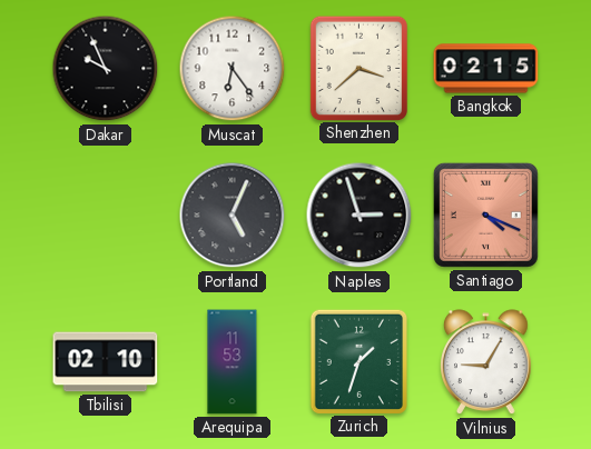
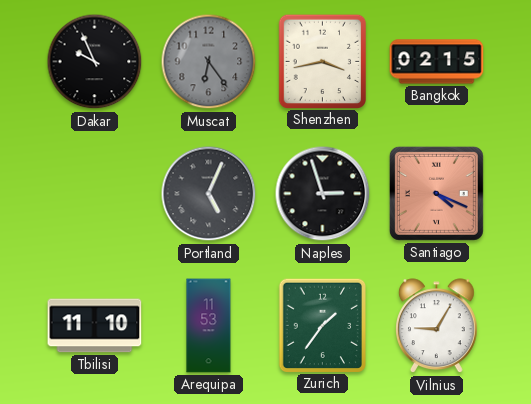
Muscat dial: white -> grey (209, 62)
Shenzhen: 3:38 -> 3:43 (322, 61)
Tbilisi: 02:10 -> 11:10 (95, 326)
Zurich: 1:33 -> 1:36 (322, 325)
